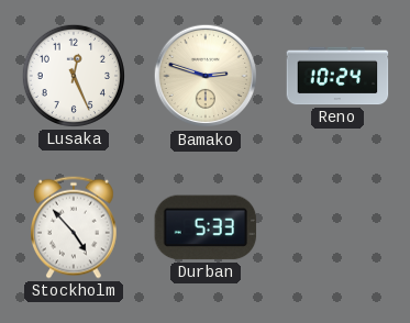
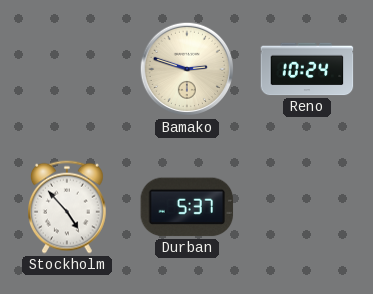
Lusaka: 12:26 -> none (74, 76)
Durban: 5:33 -> 5:37 (187, 207)
